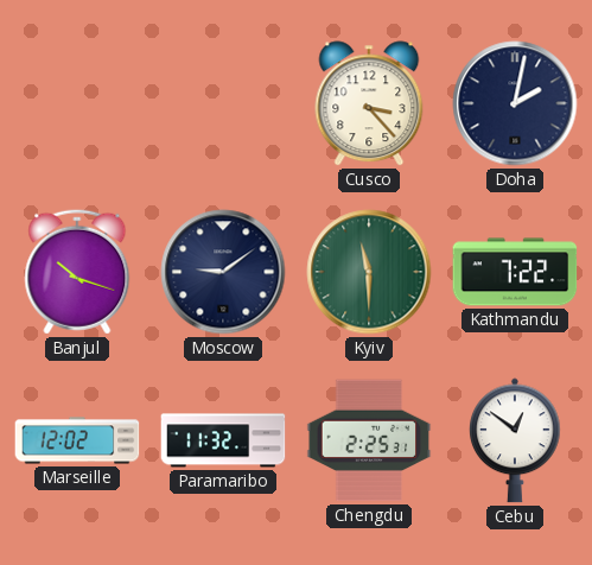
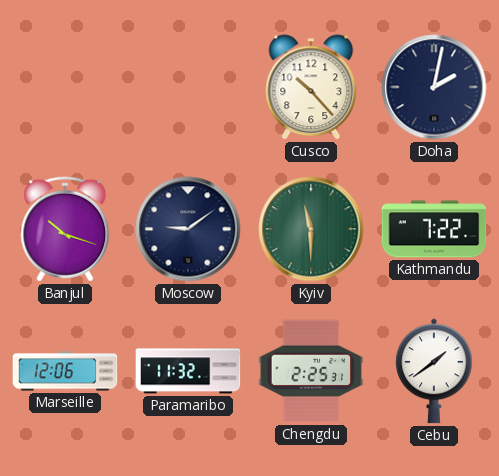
Cusco: 3:23 -> 10:23 (311, 87)
Marseille: 12:02 -> 12:06 (65, 371)
Cebu: 12:51 -> 1:39 (435, 371)
